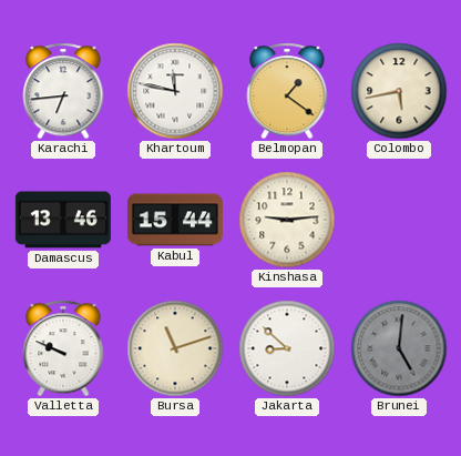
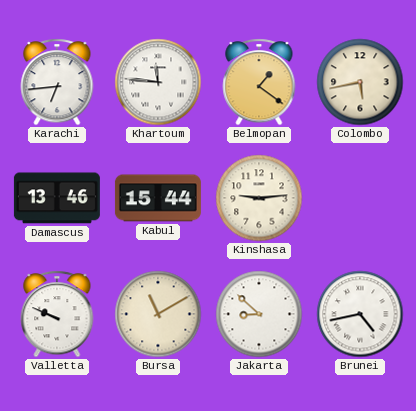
Khartoum: 11:47 -> 11:46 (158, 82)
Bursa: 11:12 -> 11:10 (158, 314)
Brunei: 5:01 -> 4:43 (360, 314)
Brunei dial: grey -> white (360, 314)
